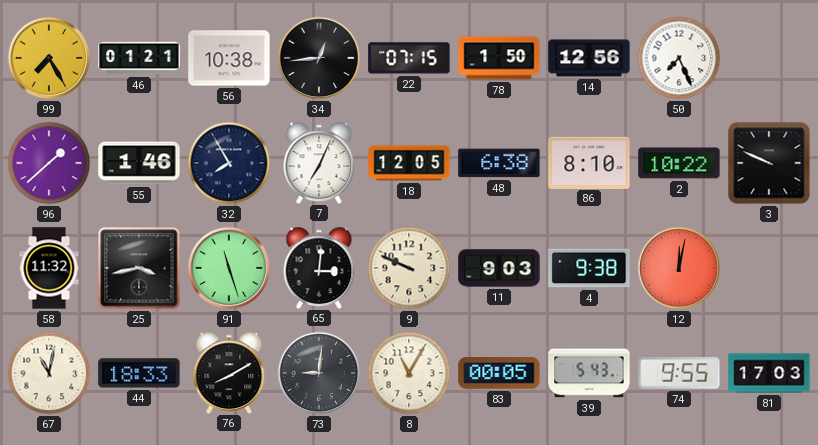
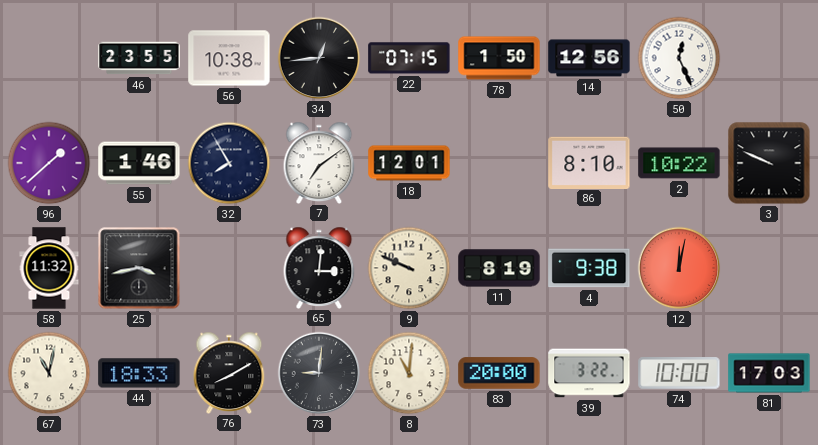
99: 7:25 -> none (49, 58)
46: 01:21 -> 23:55 (139, 58)
50: 7:26 -> 12:26 (679, 58)
7: 7:04 -> 7:09 (319, 162)
18: 12:05 -> 12:01 (409, 163)
48: 6:38 -> none (499, 163)
91: 11:27 -> none (229, 268)
11: 9:03 -> 8:19 (499, 268)
8: 11:05 -> 11:01 (409, 373)
83: 00:05 -> 20:00 (499, 373)
39: 5:43 -> 3:22 (589, 373)
74: 9:55 -> 10:00 (679, 373)
